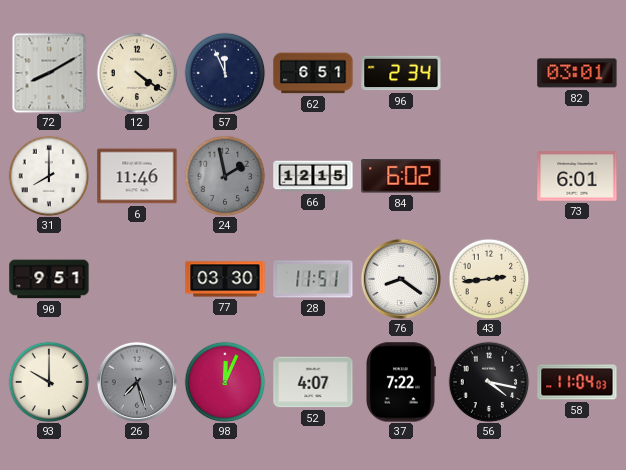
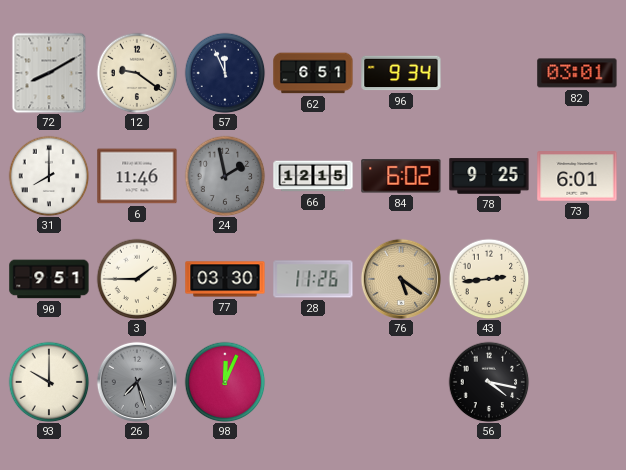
12: 4:21 -> 9:21 (137, 73)
96: 2:34 -> 9:34 (401, 73)
78: none -> 9:25 (489, 176)
3: none -> 1:45 (137, 279)
28: 11:51 -> 11:26 (313, 279)
76: 8:21 -> 5:21 (401, 279)
76 dial: white -> champagne (401, 279)
52: 4:07 -> none (313, 382)
37: 7:22 -> none (401, 382)
58: 11:04 -> none (577, 382)
